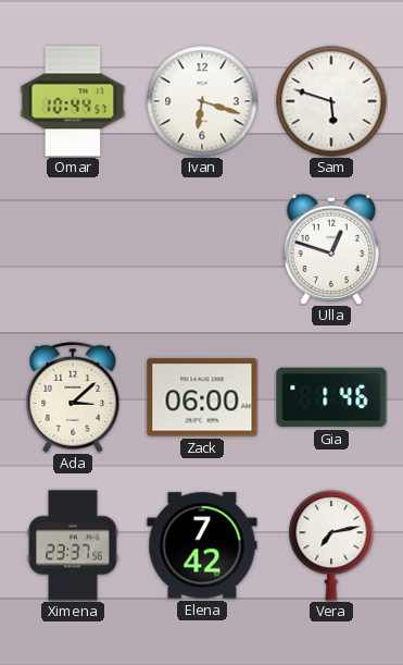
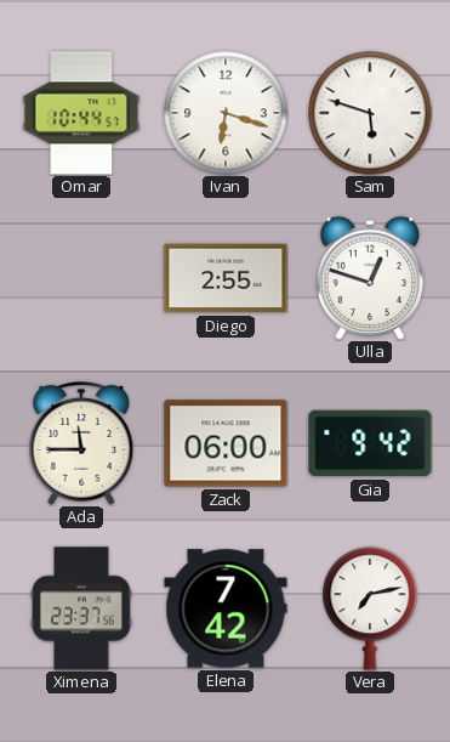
Diego: none -> 2:55 (226, 278)
Ada: 3:08 -> 11:45 (81, 443)
Gia: 1:46 -> 9:42 (370, 443)
